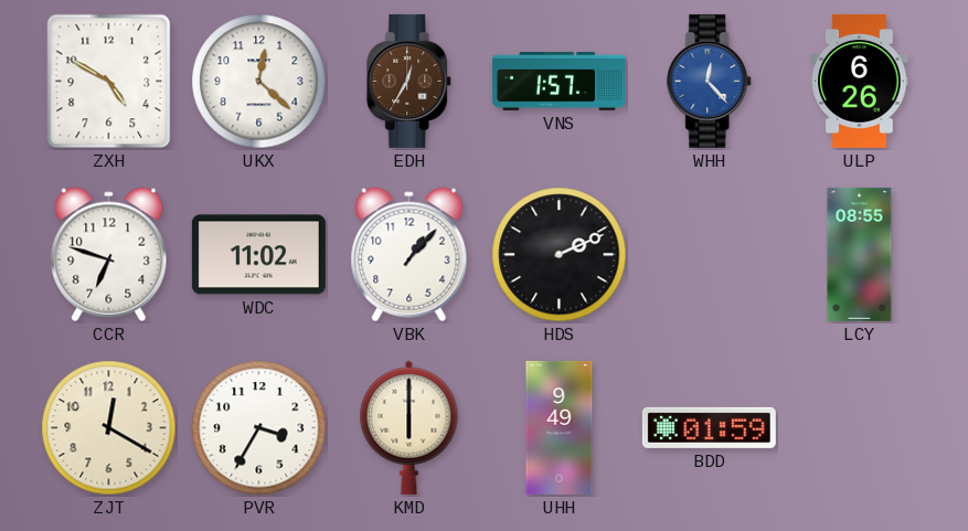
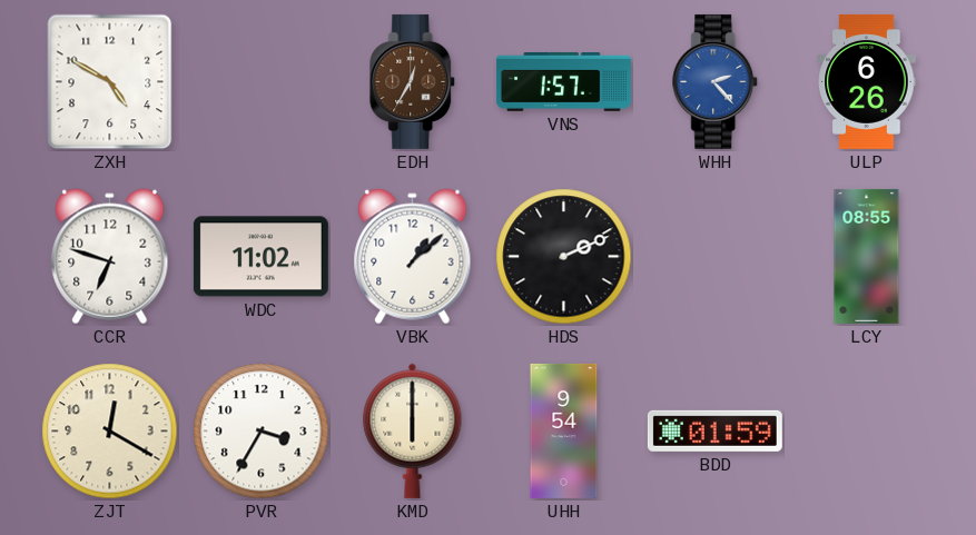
UKX: 12:22 -> none (259, 82)
WHH: 12:23 -> 2:23 (716, 81)
VBK: 1:07 -> 1:08 (413, 257)
UHH: 9:49 -> 9:54 (564, 430)
